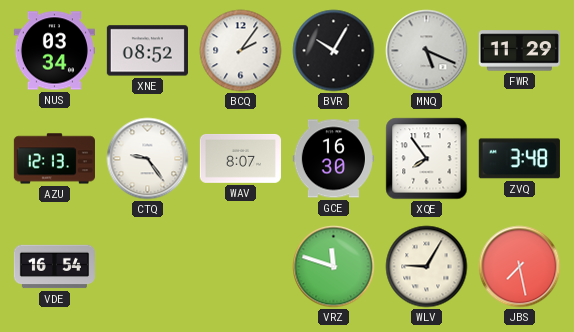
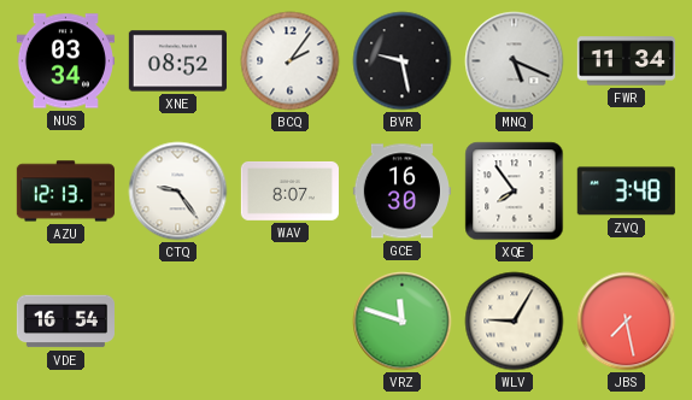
BVR: 10:05 -> 9:28 (403, 61)
FWR: 11:29 -> 11:34 (626, 61)
